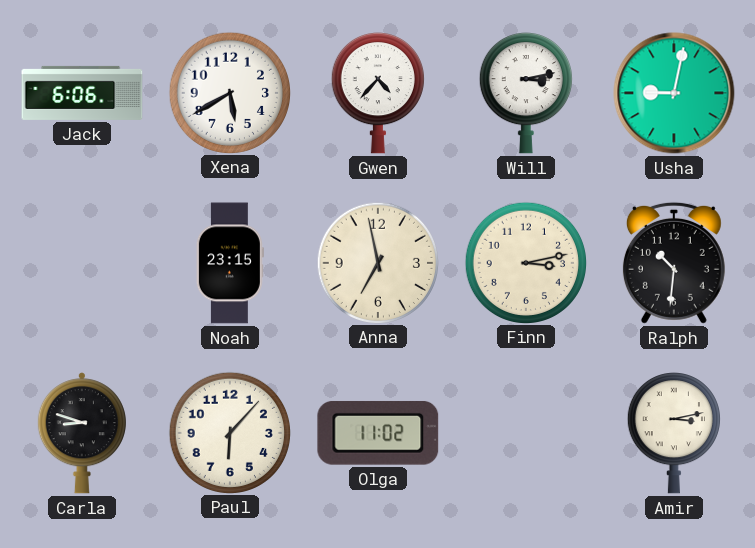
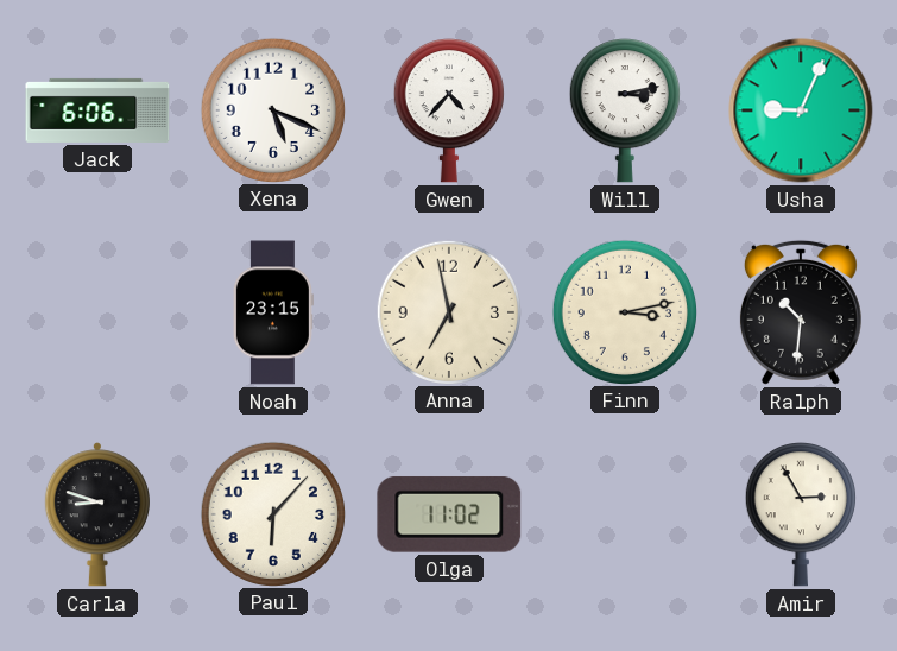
Xena: 5:40 -> 5:19 (272, 109)
Usha: 9:02 -> 9:04 (801, 110)
Amir: 3:13 -> 2:55 (801, 516)
